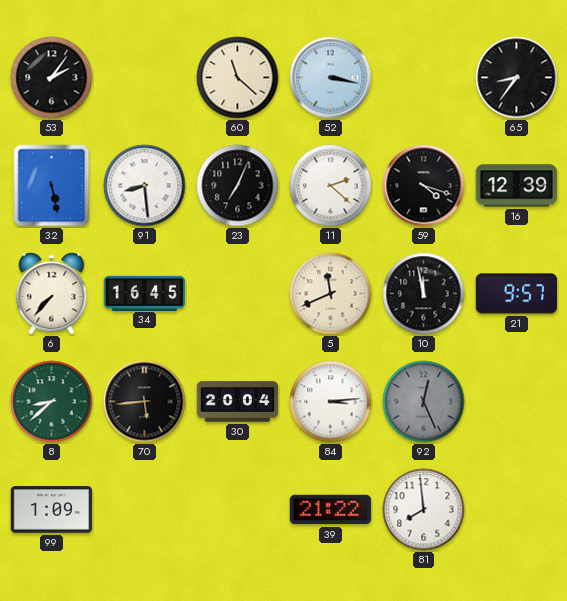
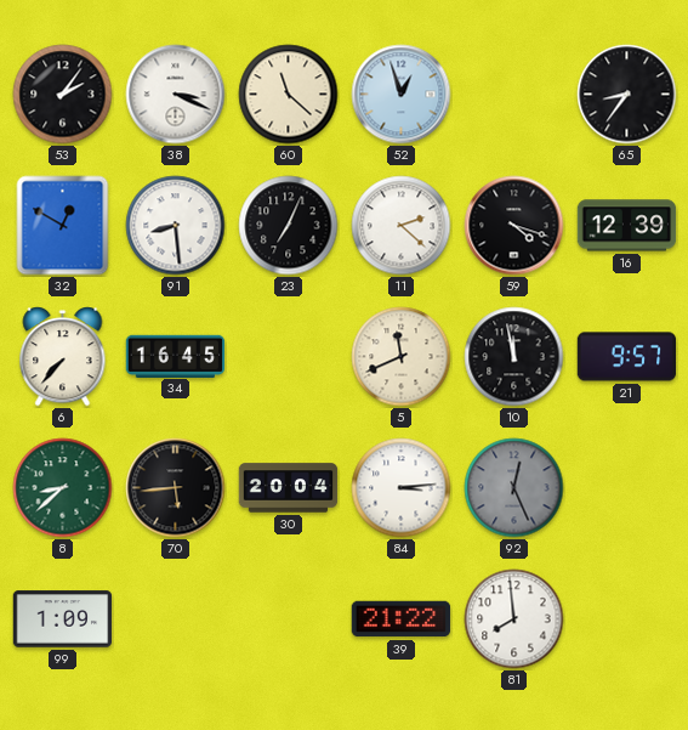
38: none -> 3:19 (176, 95)
52: 3:17 -> 12:57 (402, 95)
32: 5:28 -> 12:50 (63, 226)
